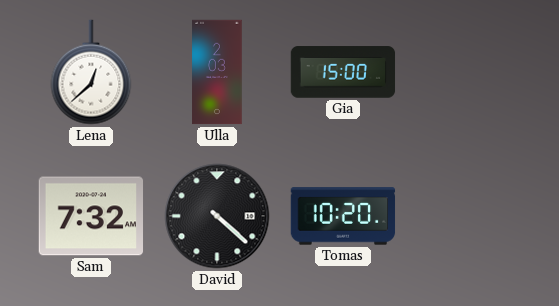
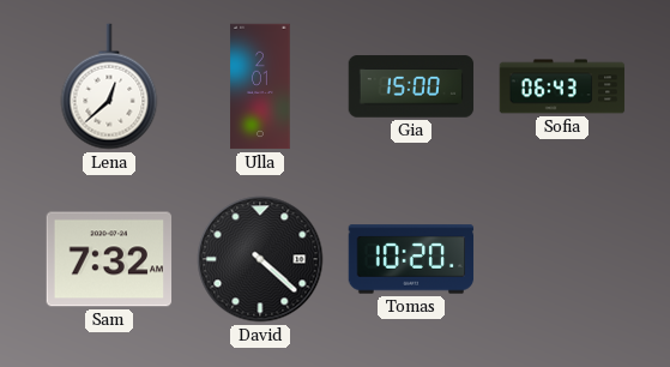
Ulla: 2:03 -> 2:01 (260, 86)
Sofia: none -> 06:43 (562, 86)
